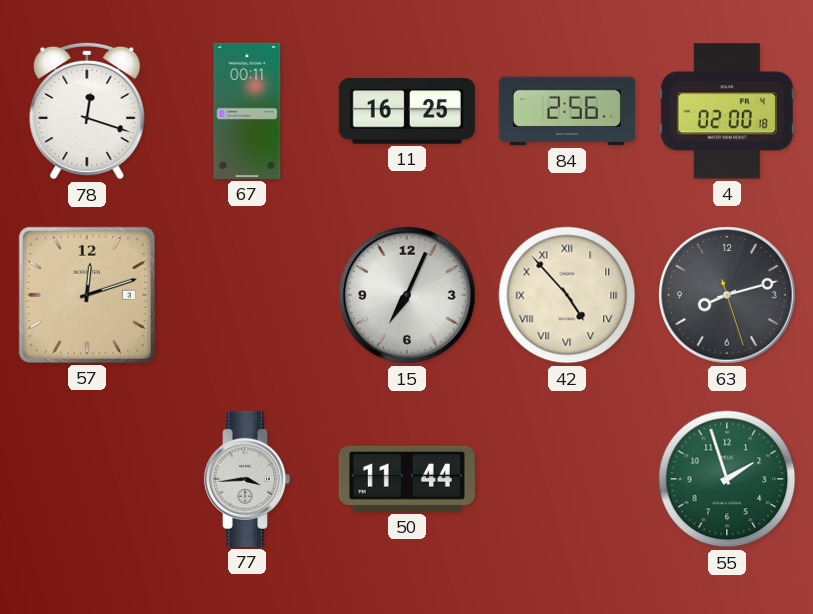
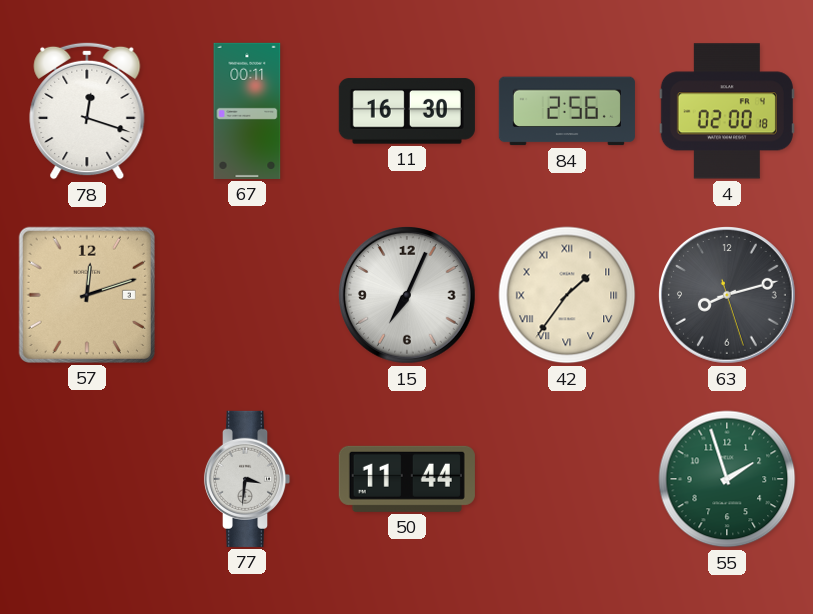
11: 16:25 -> 16:30 (407, 111)
42: 4:53 -> 1:36 (567, 295)
77: 3:44 -> 3:31 (247, 479)
